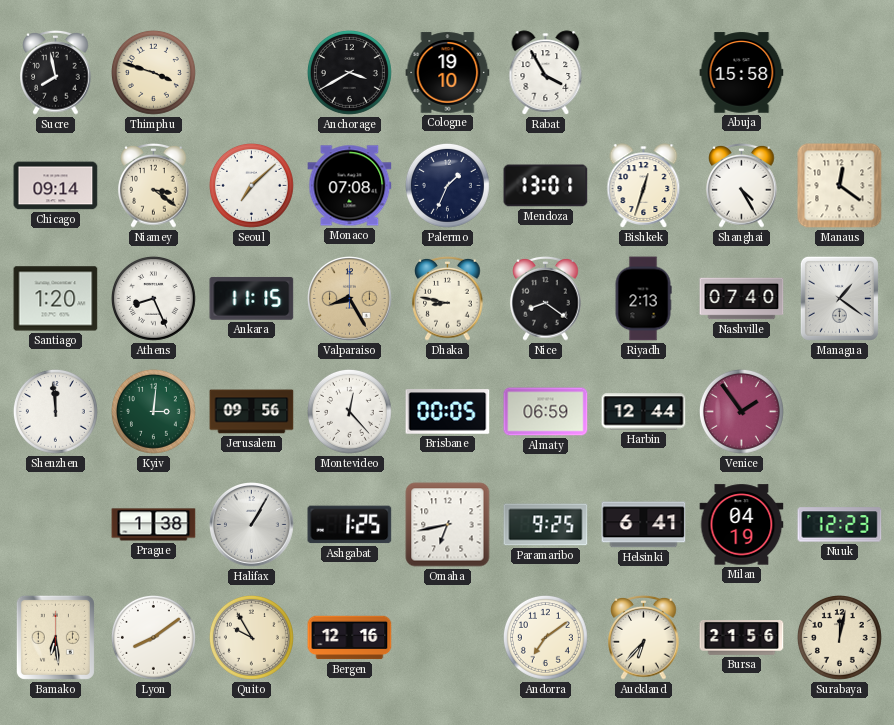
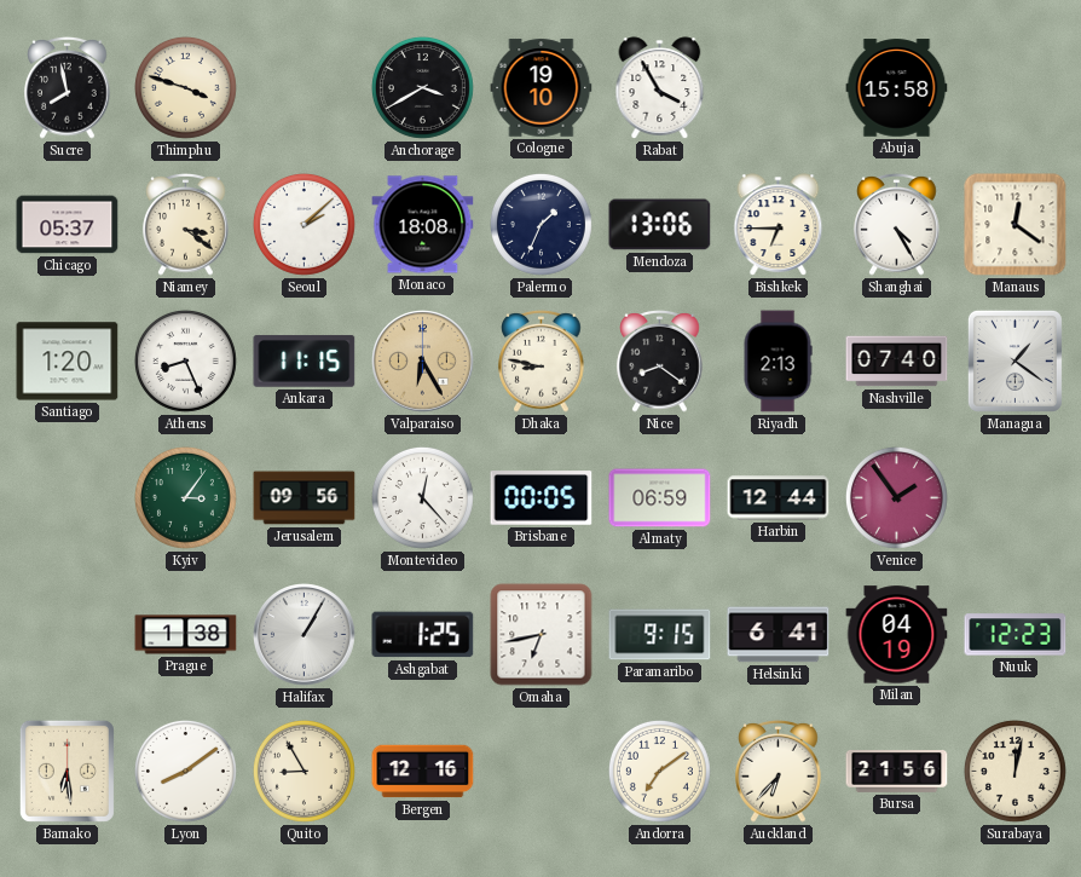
Chicago: 09:14 -> 05:37 (68, 225)
Seoul: 7:08 -> 2:08 (304, 224)
Monaco: 07:08 -> 18:08 (423, 225)
Mendoza: 13:01 -> 13:06 (660, 225)
Bishkek: 12:33 -> 6:45 (779, 225)
Valparaiso: 8:25 -> 6:25 (423, 362)
Shenzhen: 11:59 -> none (55, 411)
Kyiv: 3:01 -> 3:06 (185, 497)
Paramaribo: 9:25 -> 9:15 (660, 635)
Quito: 9:55 -> 8:55 (304, 771)
